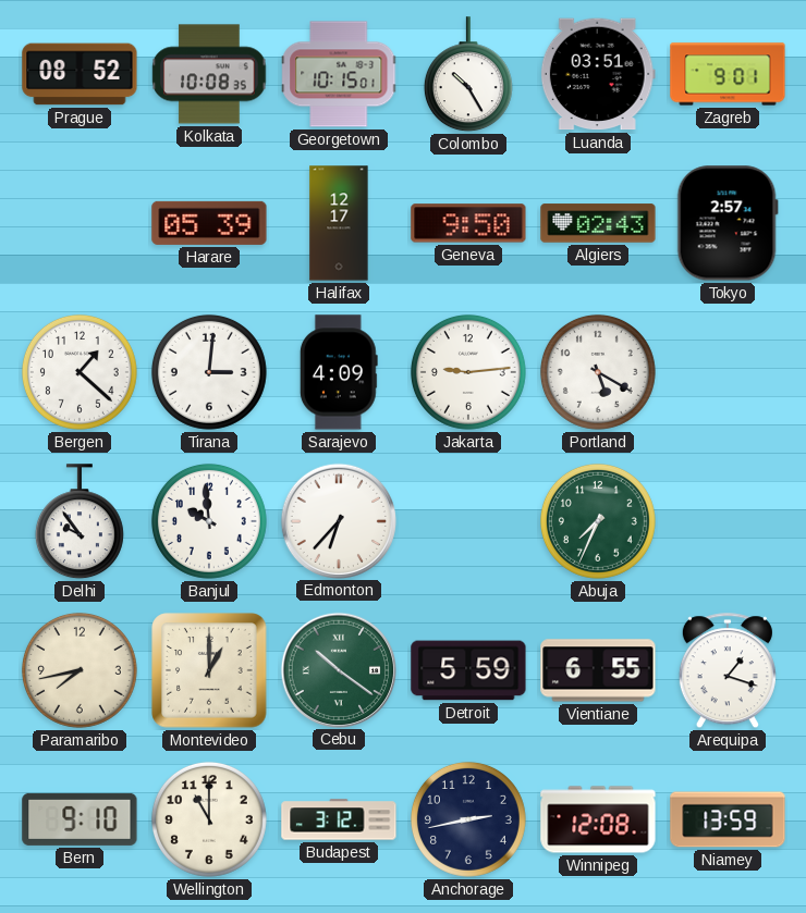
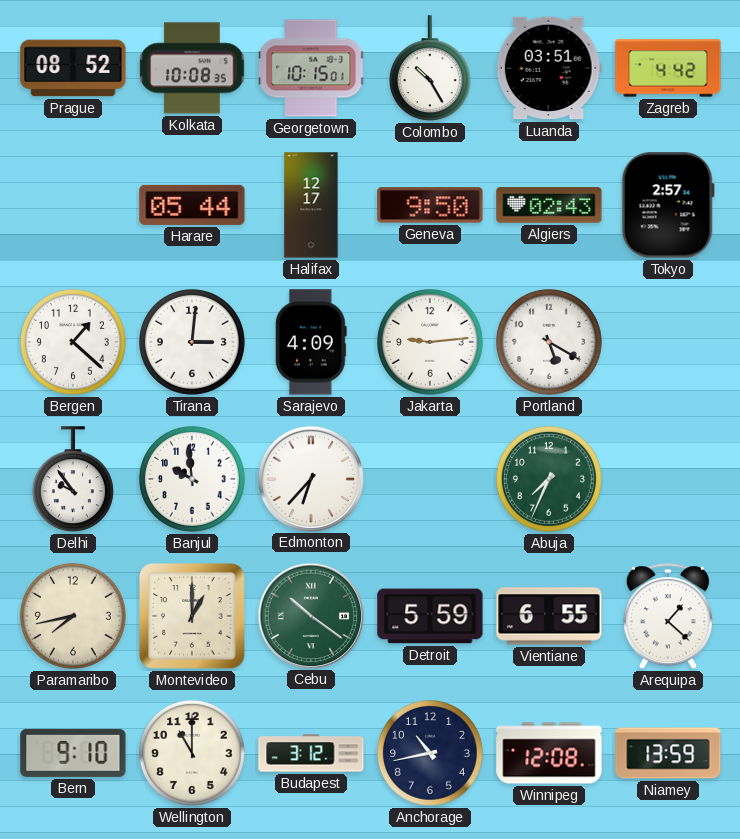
Zagreb: 9:01 -> 4:42 (668, 68)
Harare: 05:39 -> 05:44 (192, 205)
Arequipa: 1:18 -> 1:22 (668, 617)
Anchorage: 2:43 -> 10:43 (430, 753)
